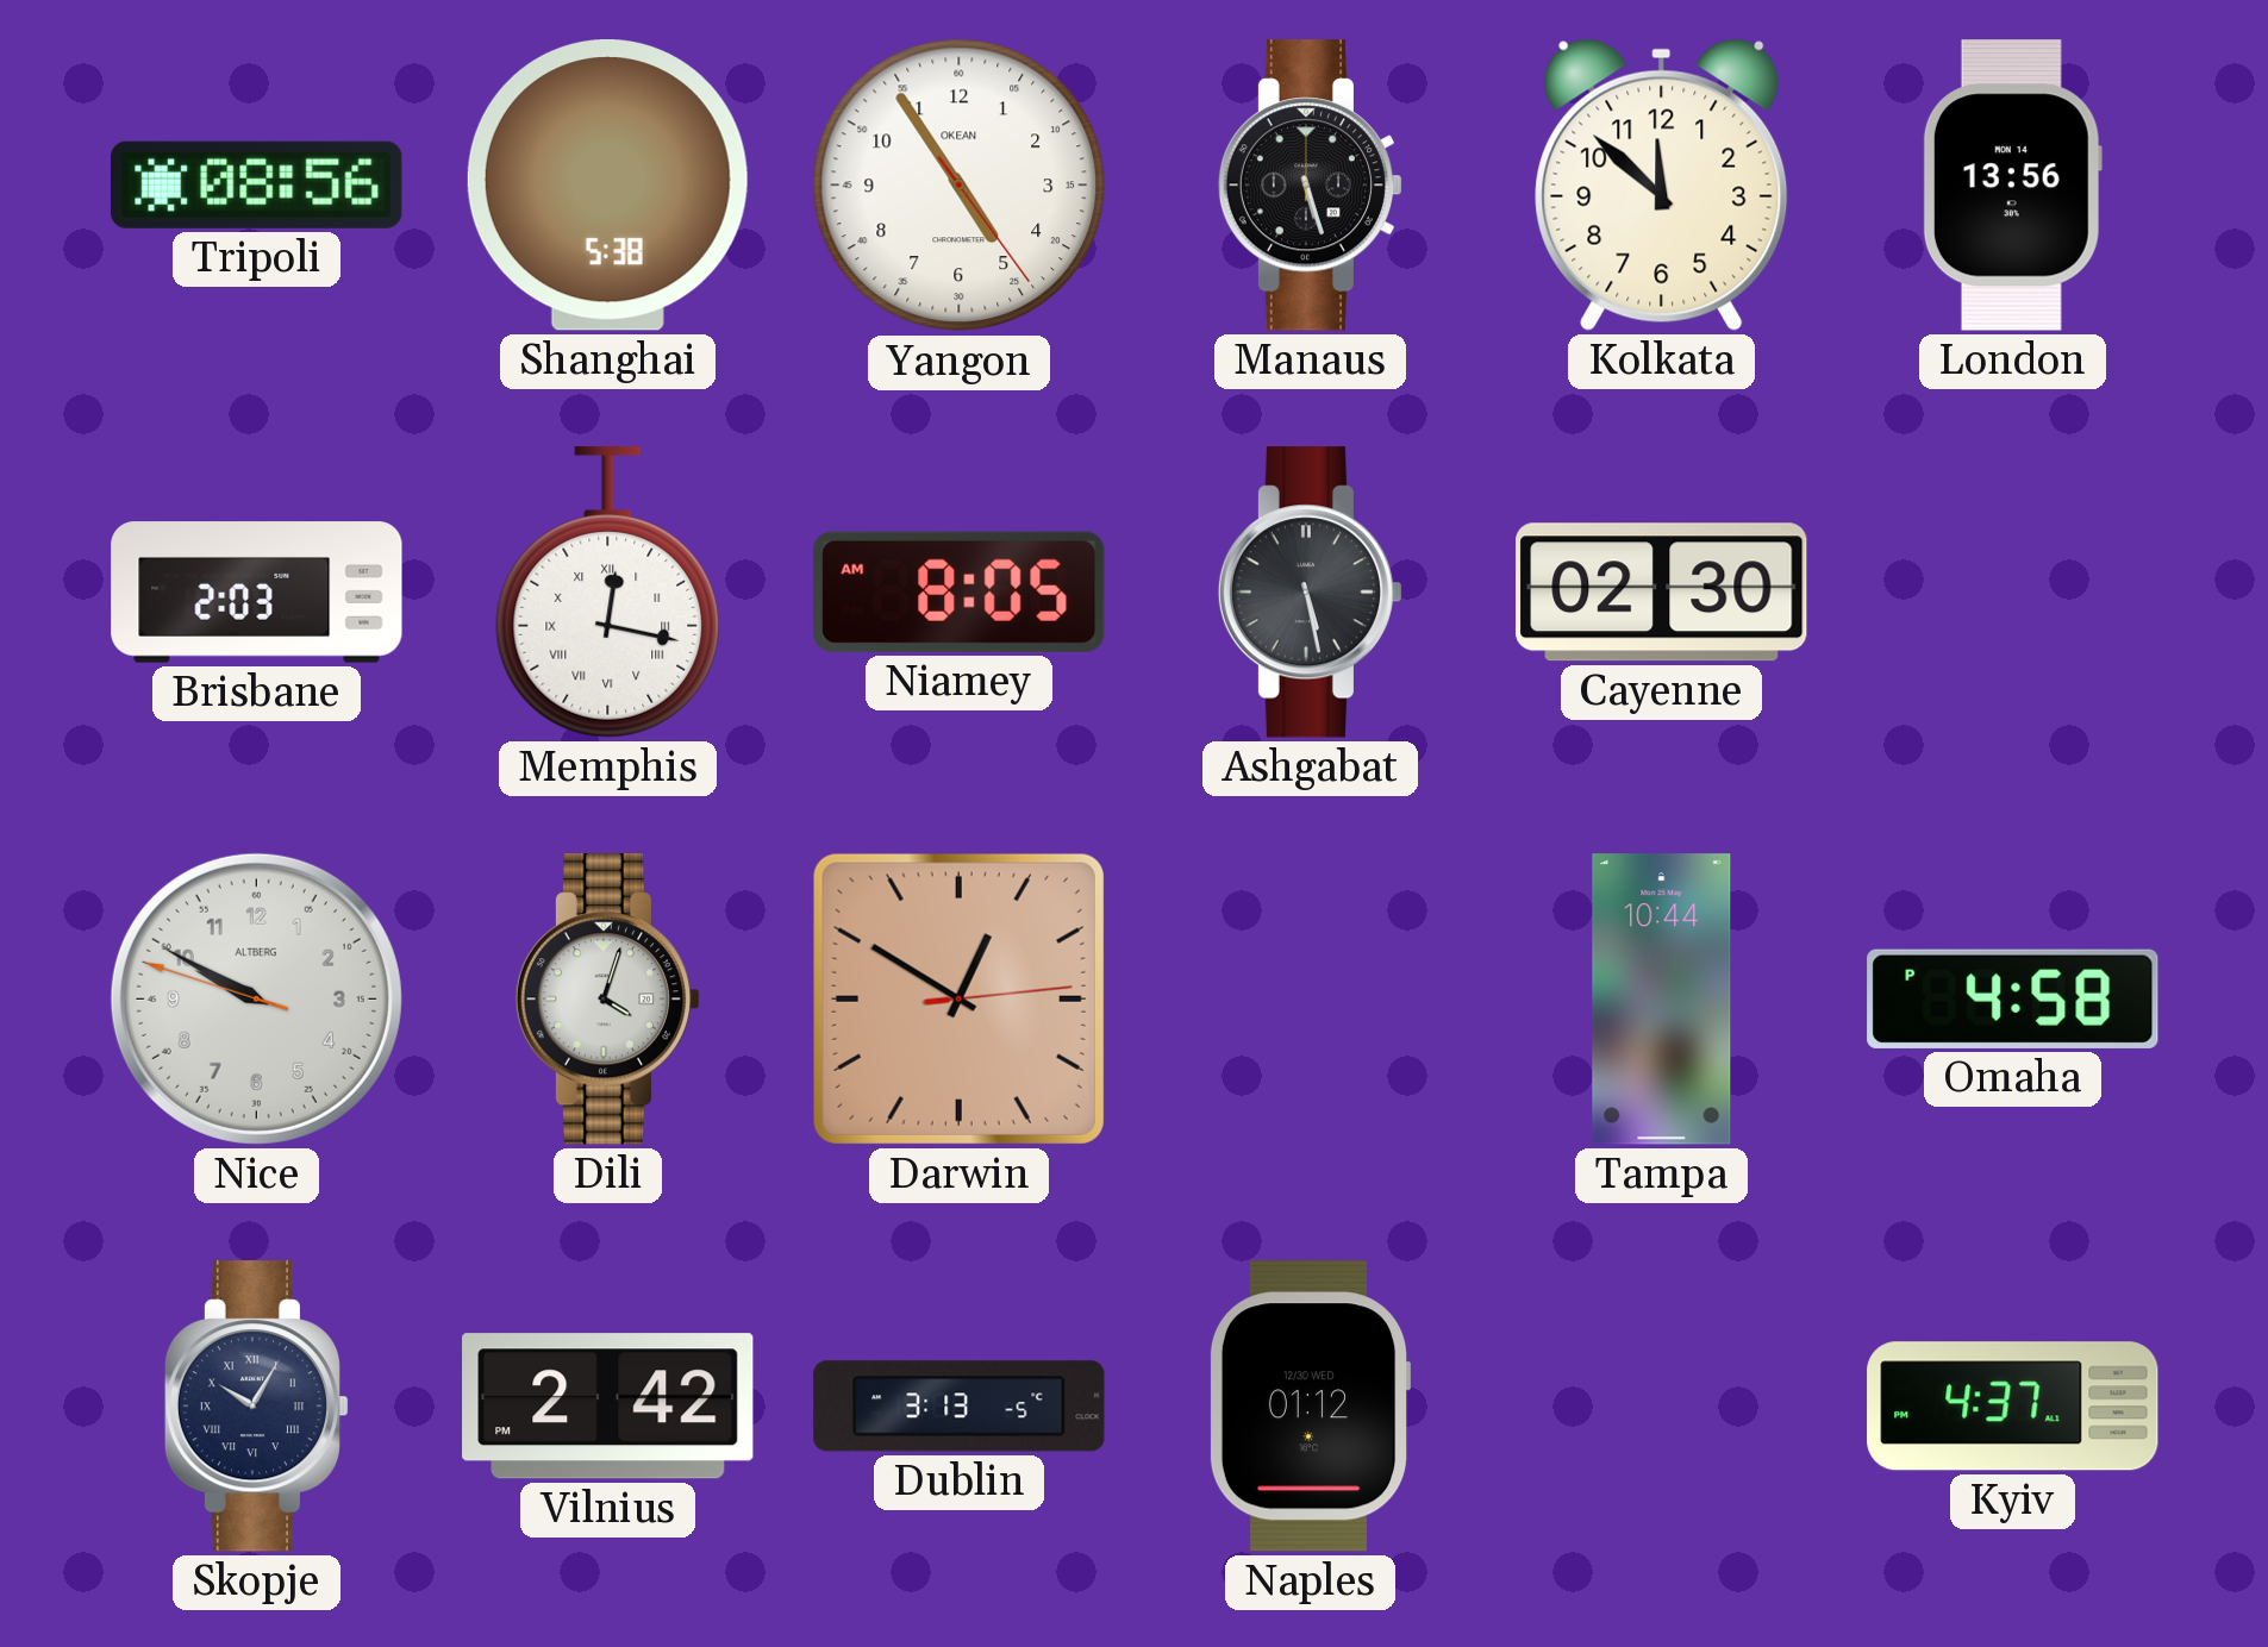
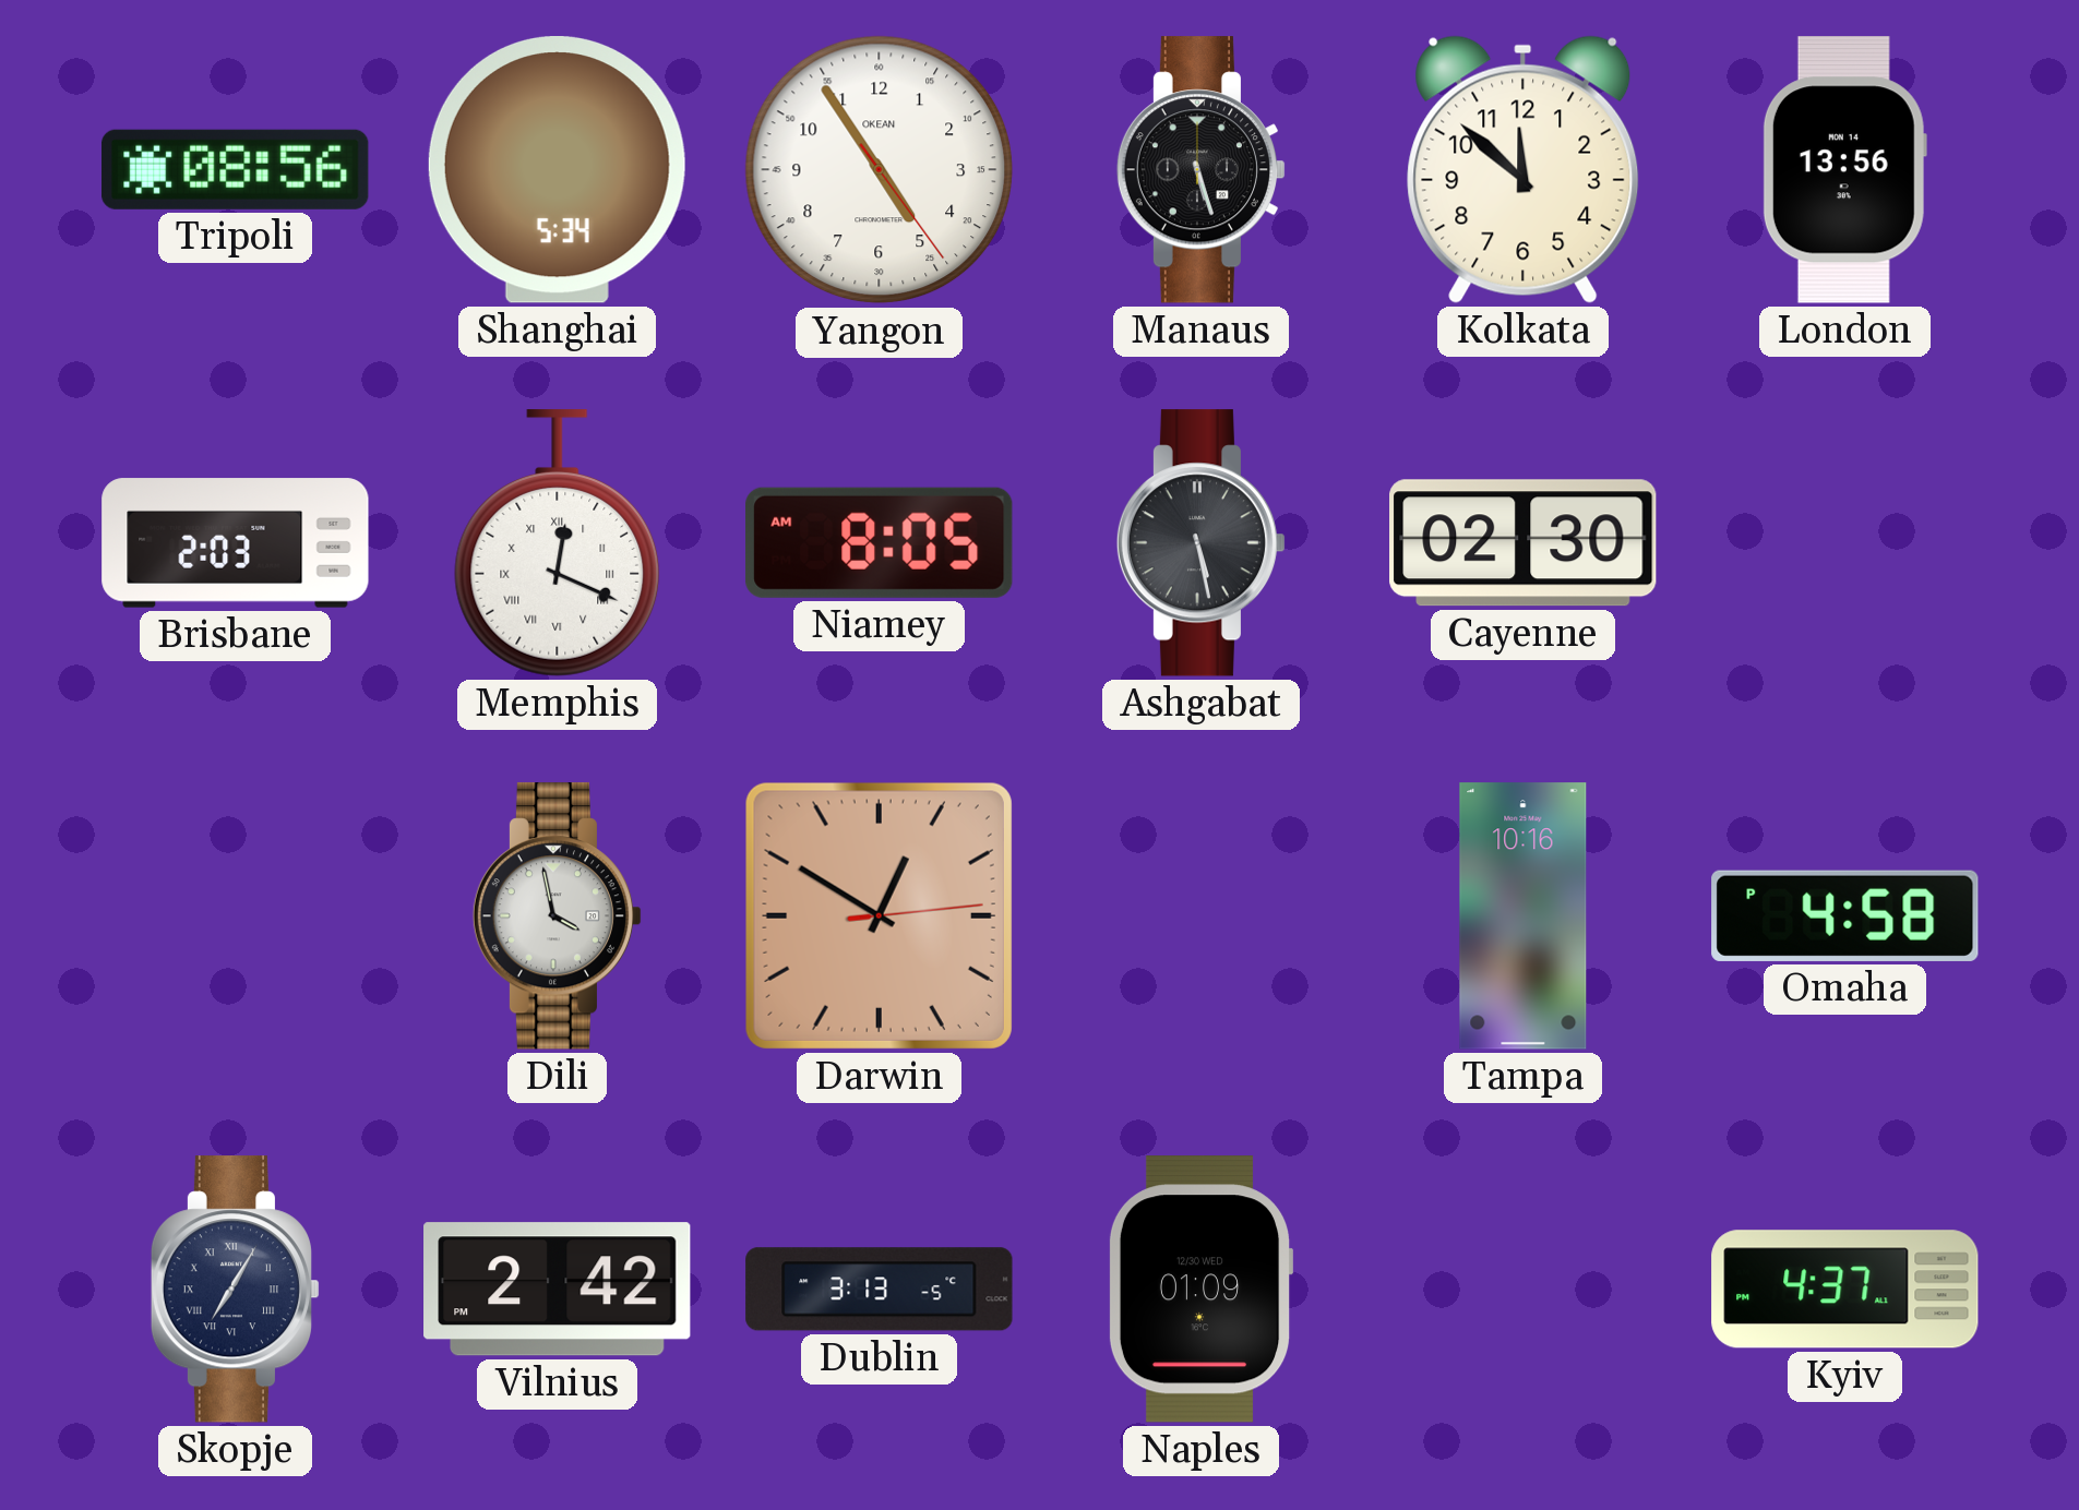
Shanghai: 5:38 -> 5:34 (557, 169)
Memphis: 12:17 -> 12:19 (558, 543)
Nice: 9:49 -> none (256, 998)
Dili: 4:03 -> 3:58 (558, 916)
Tampa: 10:44 -> 10:16 (1524, 916)
Skopje: 10:05 -> 7:05 (236, 1290)
Naples: 01:12 -> 01:09 (1200, 1290)
